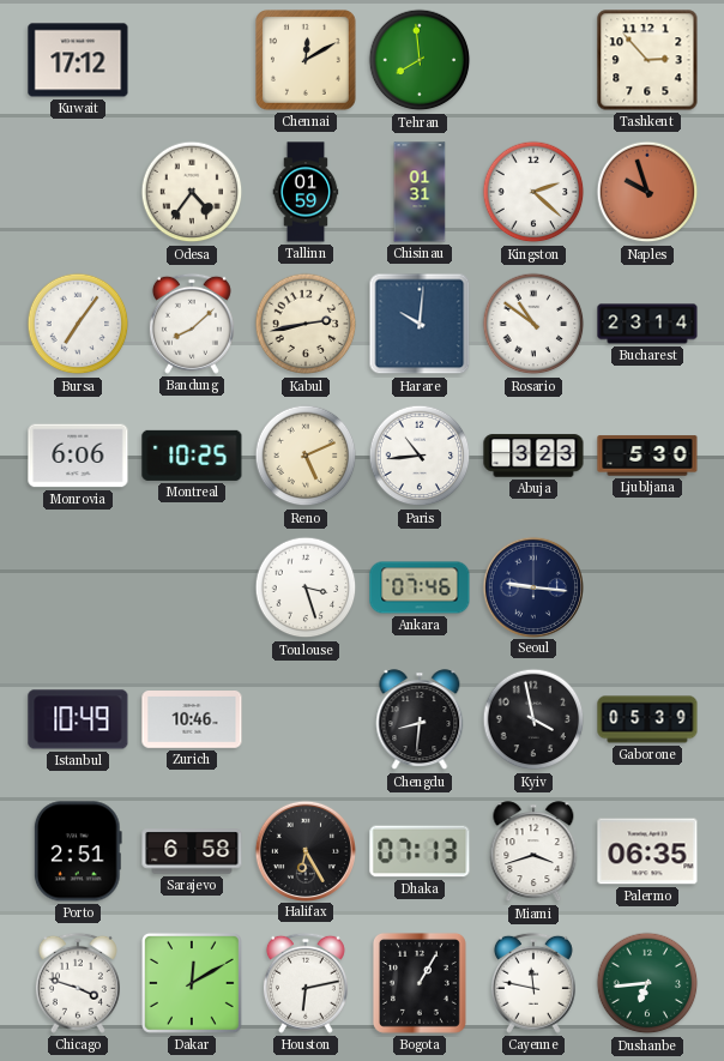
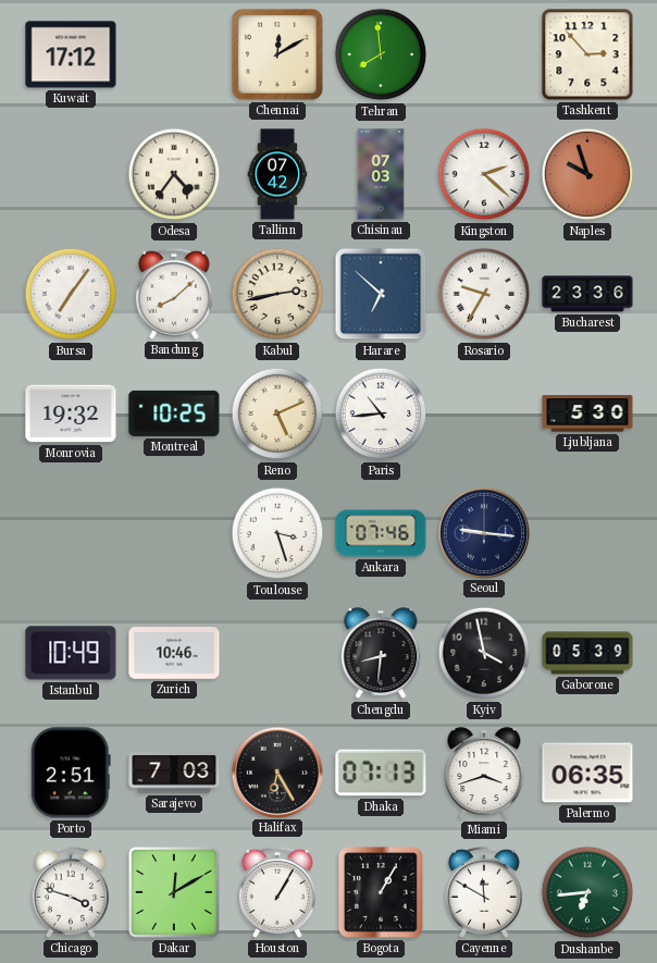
Tallinn: 01:59 -> 07:42 (277, 174)
Chisinau: 01:31 -> 07:03 (381, 174)
Harare: 10:01 -> 6:52 (381, 294)
Rosario: 10:51 -> 9:35 (484, 294)
Bucharest: 23:14 -> 23:36 (587, 294)
Monrovia: 6:06 -> 19:32 (71, 413)
Abuja: 3:23 -> none (533, 456)
Sarajevo: 6:58 -> 7:03 (174, 773)
Houston: 6:13 -> 1:05 (277, 892)
Cayenne: 11:47 -> 11:50 (484, 892)
